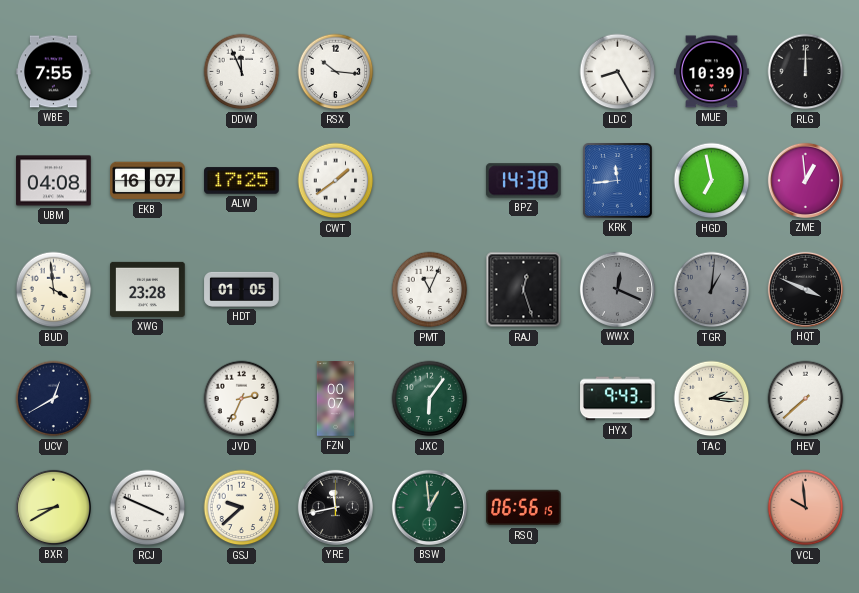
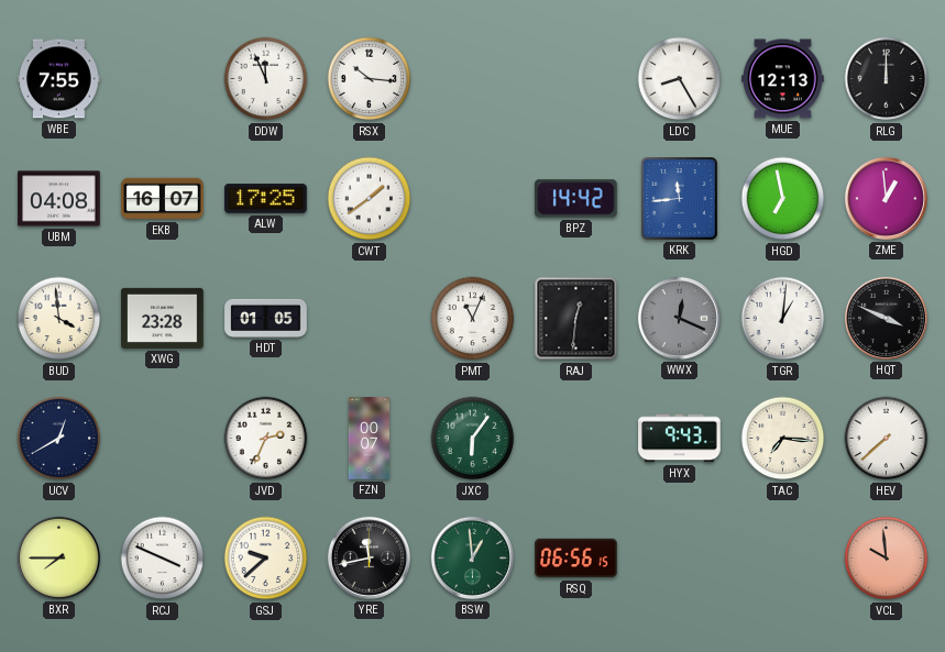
MUE: 10:39 -> 12:13 (783, 79)
BPZ: 14:38 -> 14:42 (575, 199)
RAJ: 12:27 -> 12:31 (576, 319)
TGR dial: grey -> white (783, 319)
TAC: 2:16 -> 7:16 (783, 439)
BXR: 8:40 -> 7:45 (58, 557)
